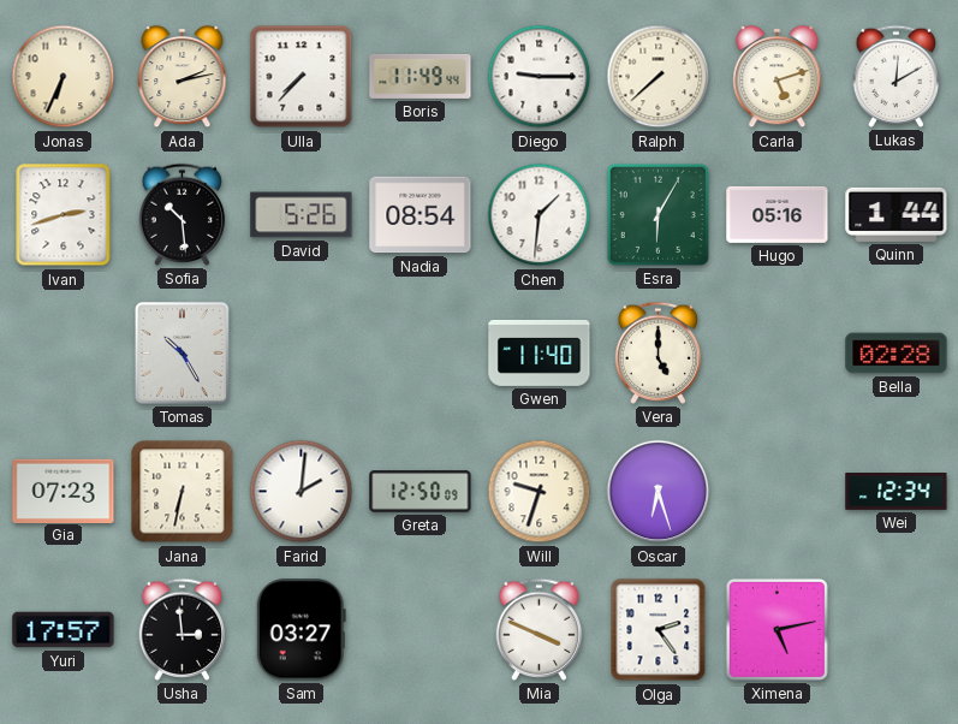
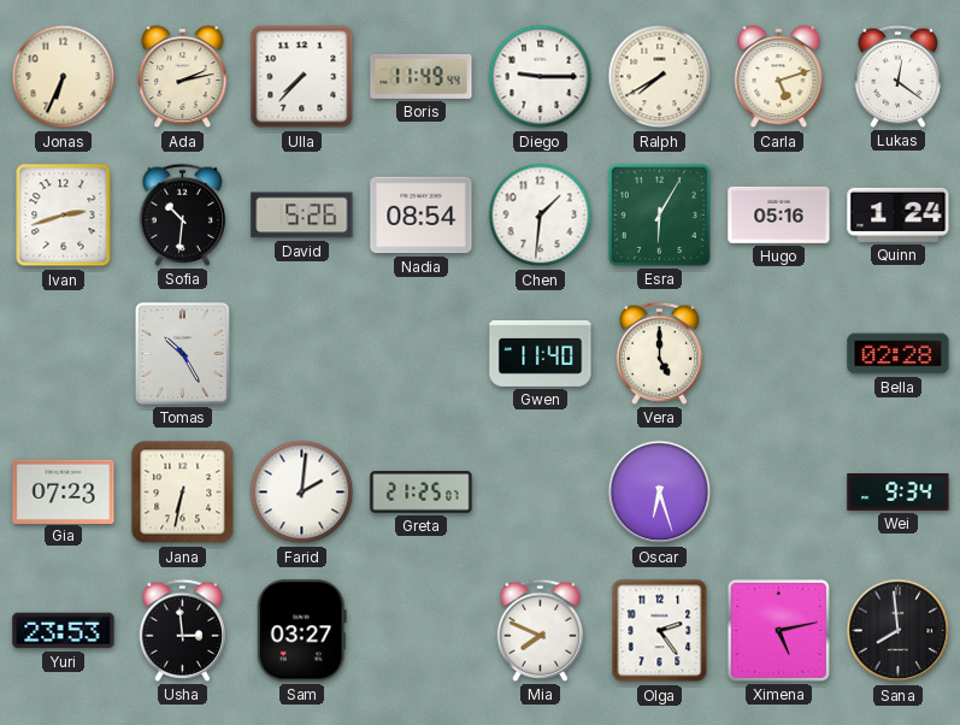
Ralph: 7:38 -> 7:40 (660, 77)
Lukas: 12:10 -> 12:21 (899, 76)
Sofia: 10:29 -> 10:31 (183, 214)
Quinn: 1:44 -> 1:24 (899, 214)
Greta: 12:50 -> 21:25 (422, 493)
Will: 9:33 -> none (540, 492)
Wei: 12:34 -> 9:34 (899, 493)
Yuri: 17:57 -> 23:53 (64, 631)
Mia: 3:49 -> 7:49 (541, 630)
Sana: none -> 7:59 (899, 631)
